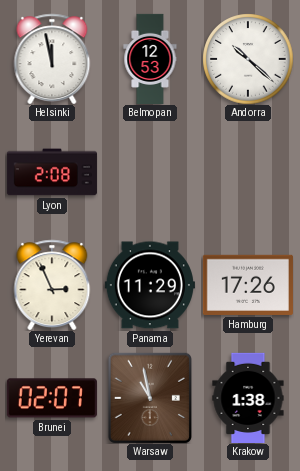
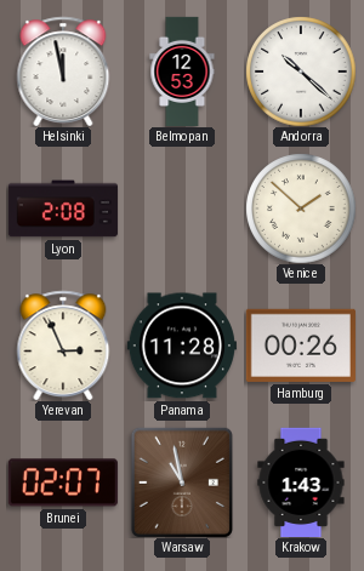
Venice: none -> 1:52 (301, 209)
Panama: 11:29 -> 11:28 (182, 346)
Hamburg: 17:26 -> 00:26 (301, 346)
Krakow: 1:38 -> 1:43 (301, 481)
